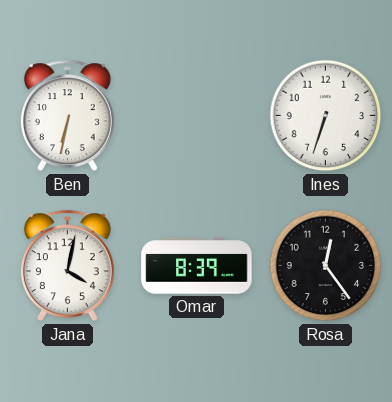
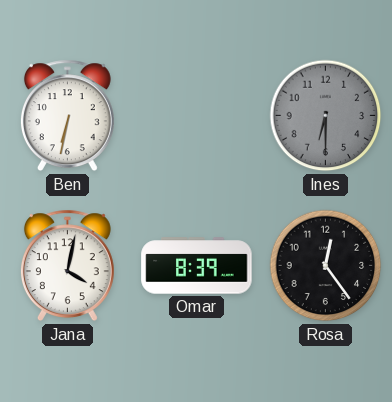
Ines: 6:33 -> 6:30 (326, 116)
Ines dial: white -> grey (326, 116)
